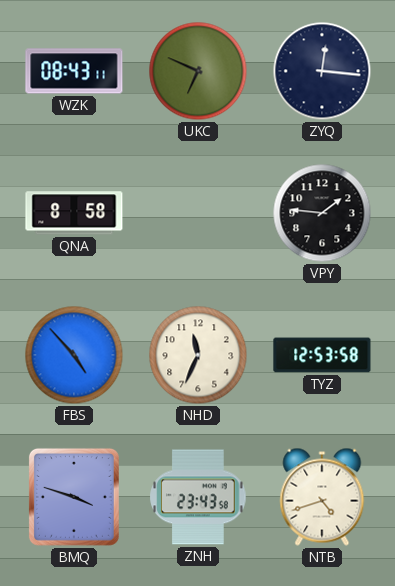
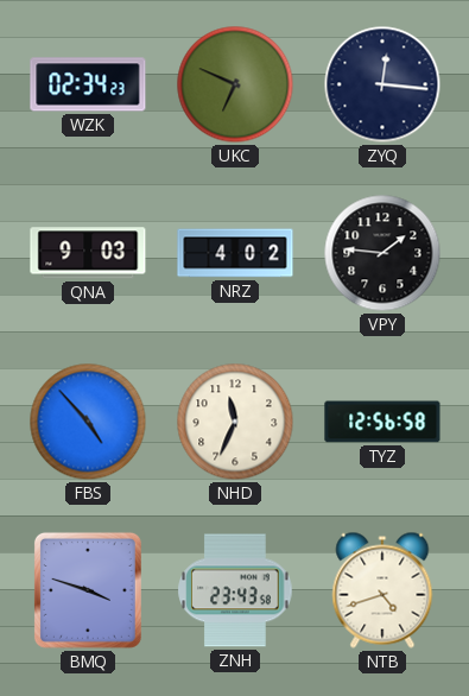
WZK: 08:43 -> 02:34 (88, 84)
QNA: 8:58 -> 9:03 (88, 253)
NRZ: none -> 4:02 (235, 253)
TYZ: 12:53 -> 12:56 (382, 422)
